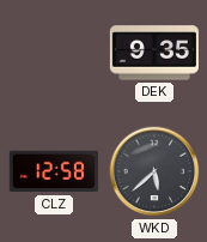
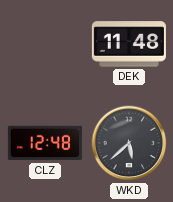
DEK: 9:35 -> 11:48 (129, 44)
CLZ: 12:58 -> 12:48 (45, 143)
